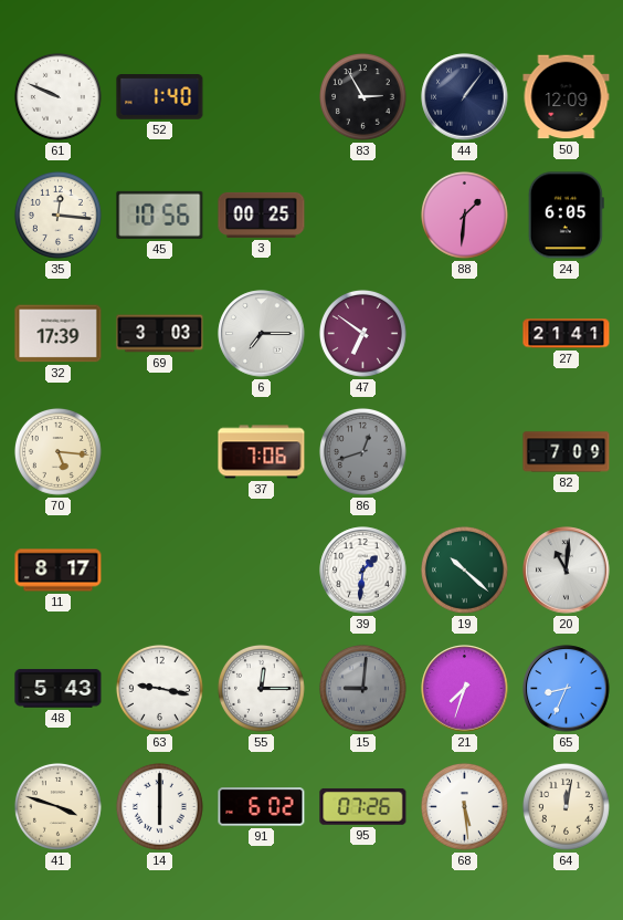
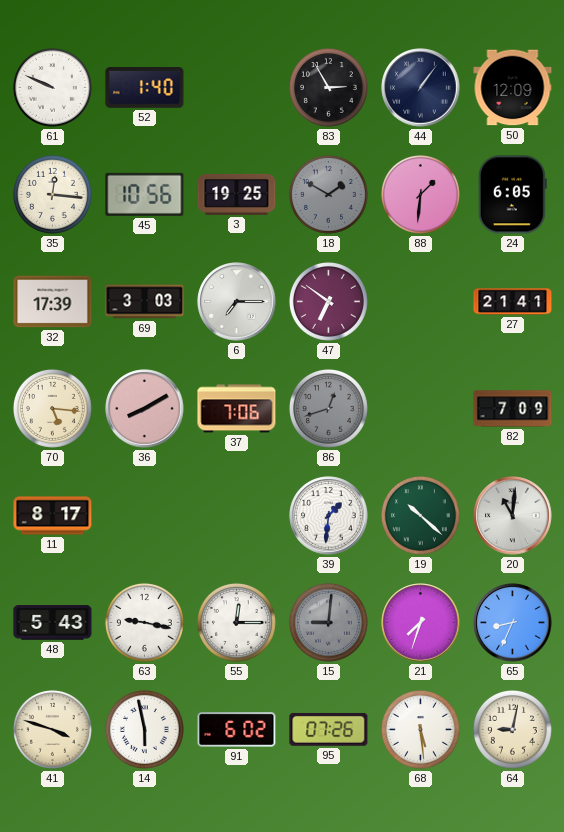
3: 00:25 -> 19:25 (237, 194)
18: none -> 1:50 (328, 194)
36: none -> 8:10 (145, 409)
14: 6:00 -> 5:58 (144, 729)
64: 12:02 -> 9:02 (512, 729)
